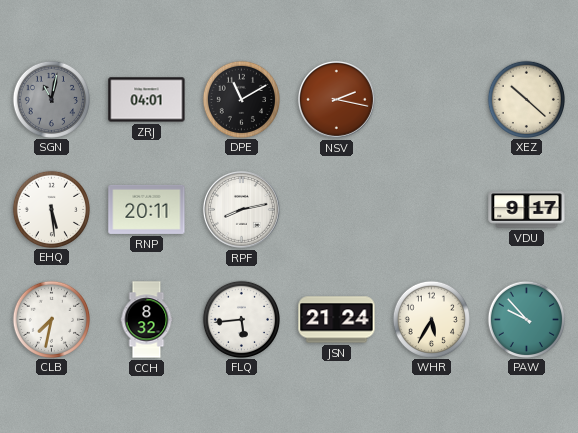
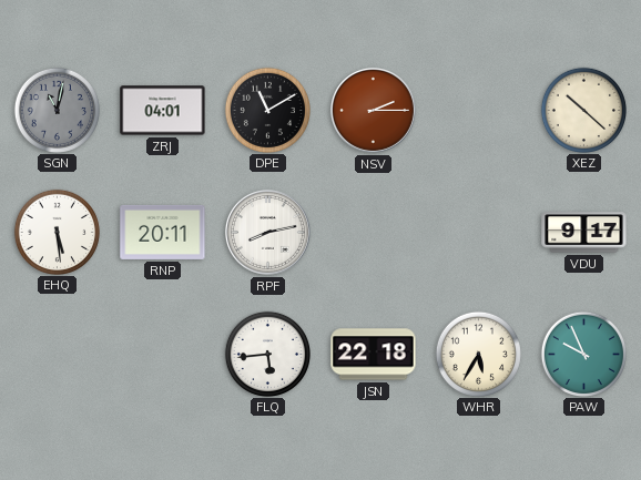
NSV: 2:17 -> 2:15 (373, 110)
CLB: 7:32 -> none (51, 319)
CCH: 8:32 -> none (147, 320)
JSN: 21:24 -> 22:18 (374, 355)
PAW: 9:53 -> 9:56 (583, 354)
